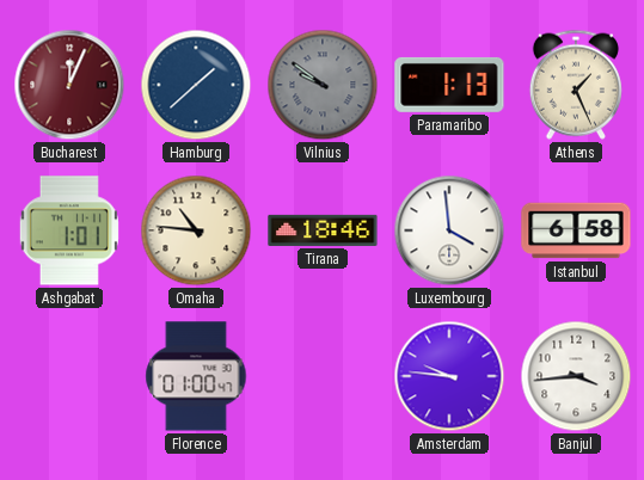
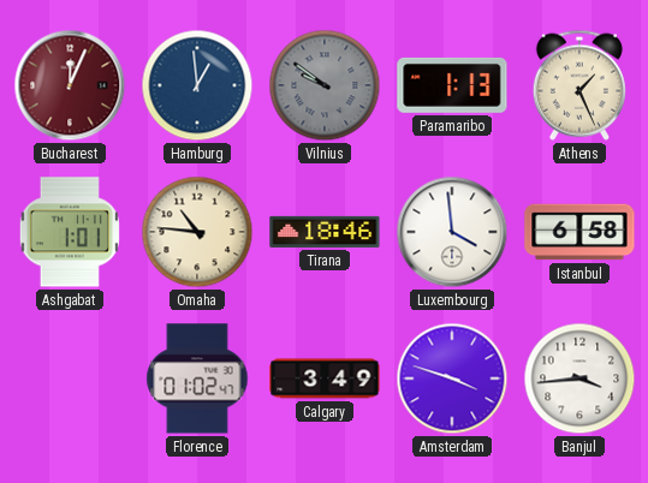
Hamburg: 1:38 -> 12:59 (197, 85)
Florence: 01:00 -> 01:02 (197, 378)
Calgary: none -> 3:49 (325, 378)
Amsterdam: 9:46 -> 3:48 (452, 378)
